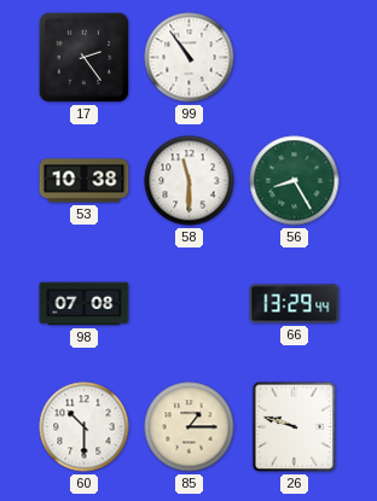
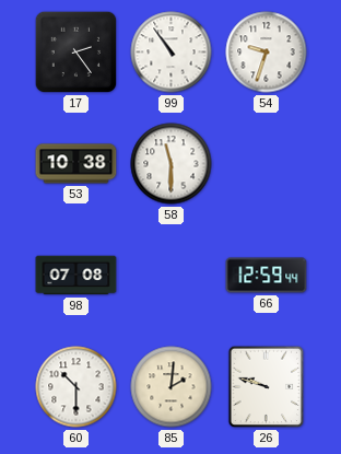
54: none -> 9:33 (267, 53)
56: 8:25 -> none (295, 181)
66: 13:29 -> 12:59 (267, 276)
85: 1:15 -> 2:01 (172, 387)
